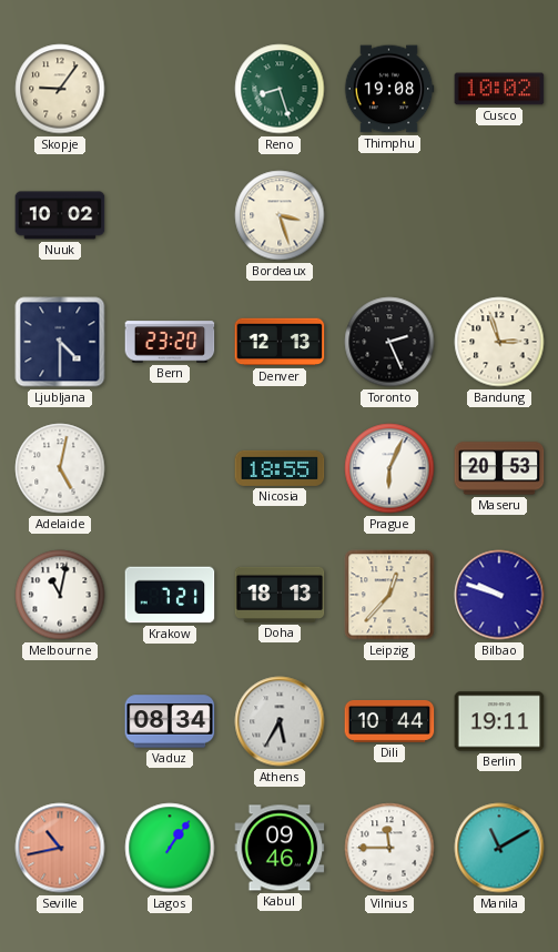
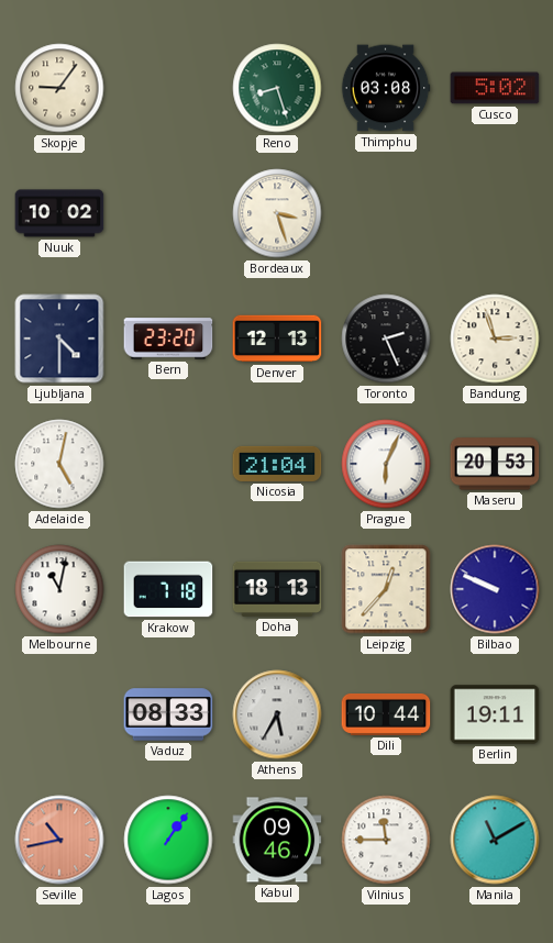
Thimphu: 19:08 -> 03:08 (386, 88)
Cusco: 10:02 -> 5:02 (495, 88)
Nicosia: 18:55 -> 21:04 (277, 464)
Krakow: 7:21 -> 7:18 (168, 589)
Bilbao: 9:48 -> 9:49 (495, 589)
Vaduz: 08:34 -> 08:33 (168, 714)
